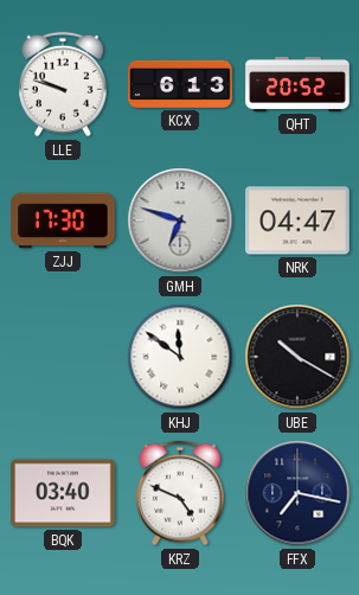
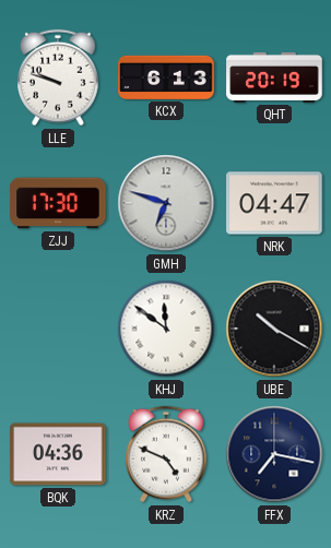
QHT: 20:52 -> 20:19 (274, 78)
BQK: 03:40 -> 04:36 (58, 454)
